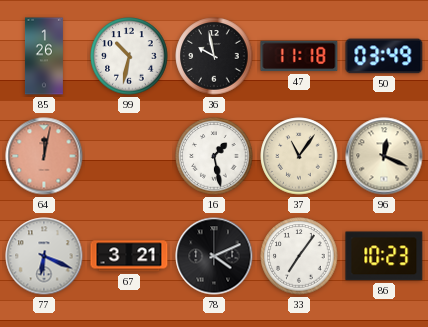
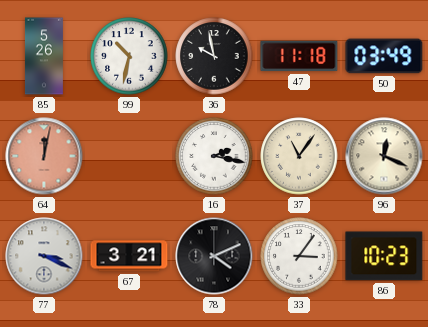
85: 1:26 -> 5:26 (44, 56)
16: 1:28 -> 2:17 (214, 156)
77: 6:19 -> 3:19 (44, 256)
33: 7:06 -> 3:06 (299, 256)
